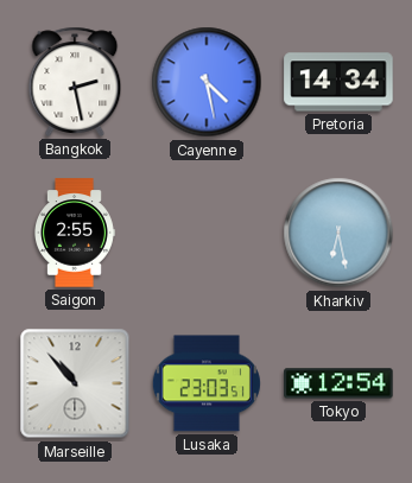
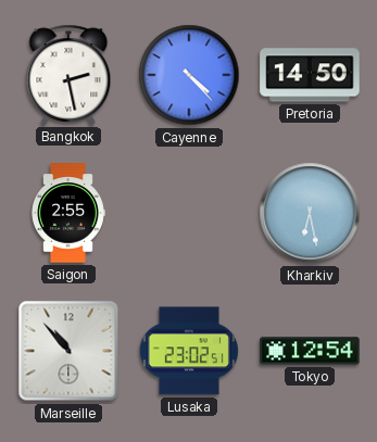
Cayenne: 4:28 -> 4:23 (189, 75)
Pretoria: 14:34 -> 14:50 (310, 75)
Lusaka: 23:03 -> 23:02 (189, 351)
